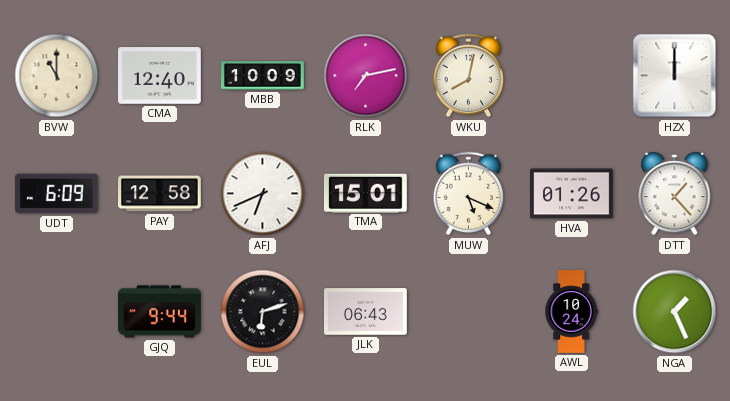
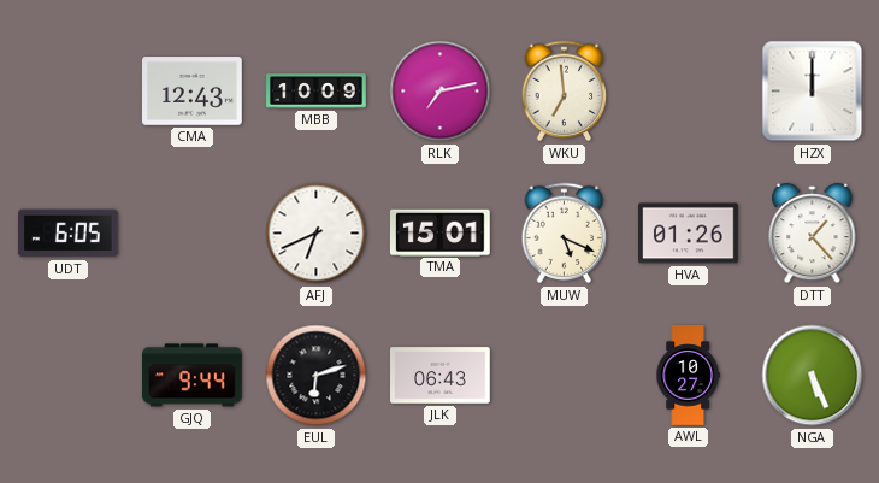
BVW: 11:00 -> none (57, 76)
CMA: 12:40 -> 12:43 (193, 92)
WKU: 8:02 -> 6:59 (565, 92)
UDT: 6:09 -> 6:05 (67, 234)
PAY: 12:58 -> none (160, 194)
AWL: 10:24 -> 10:27 (688, 376)
NGA: 1:26 -> 5:26 (813, 376)
